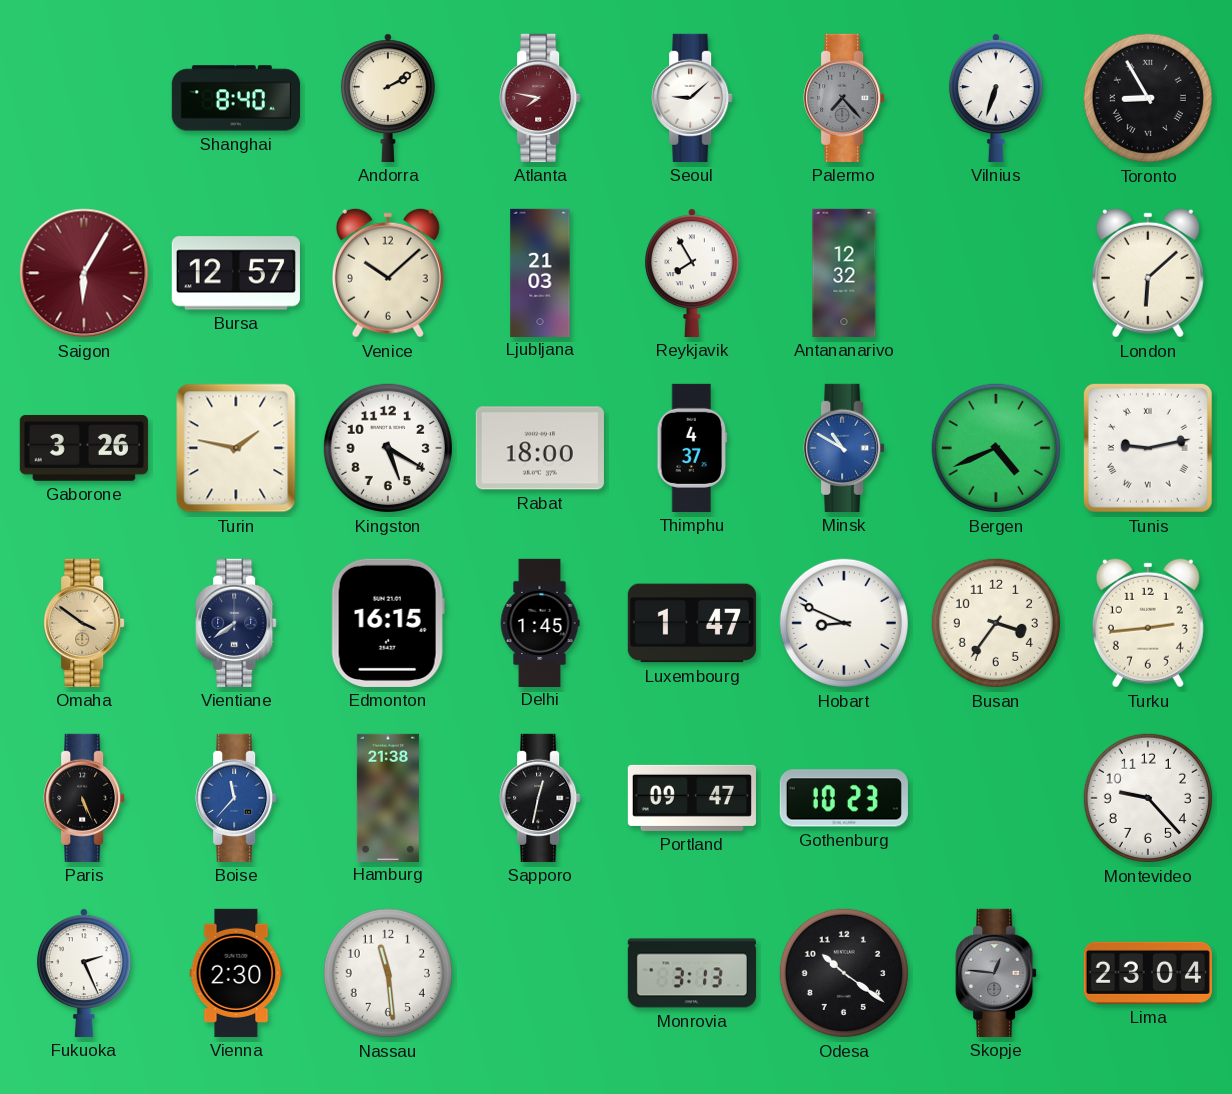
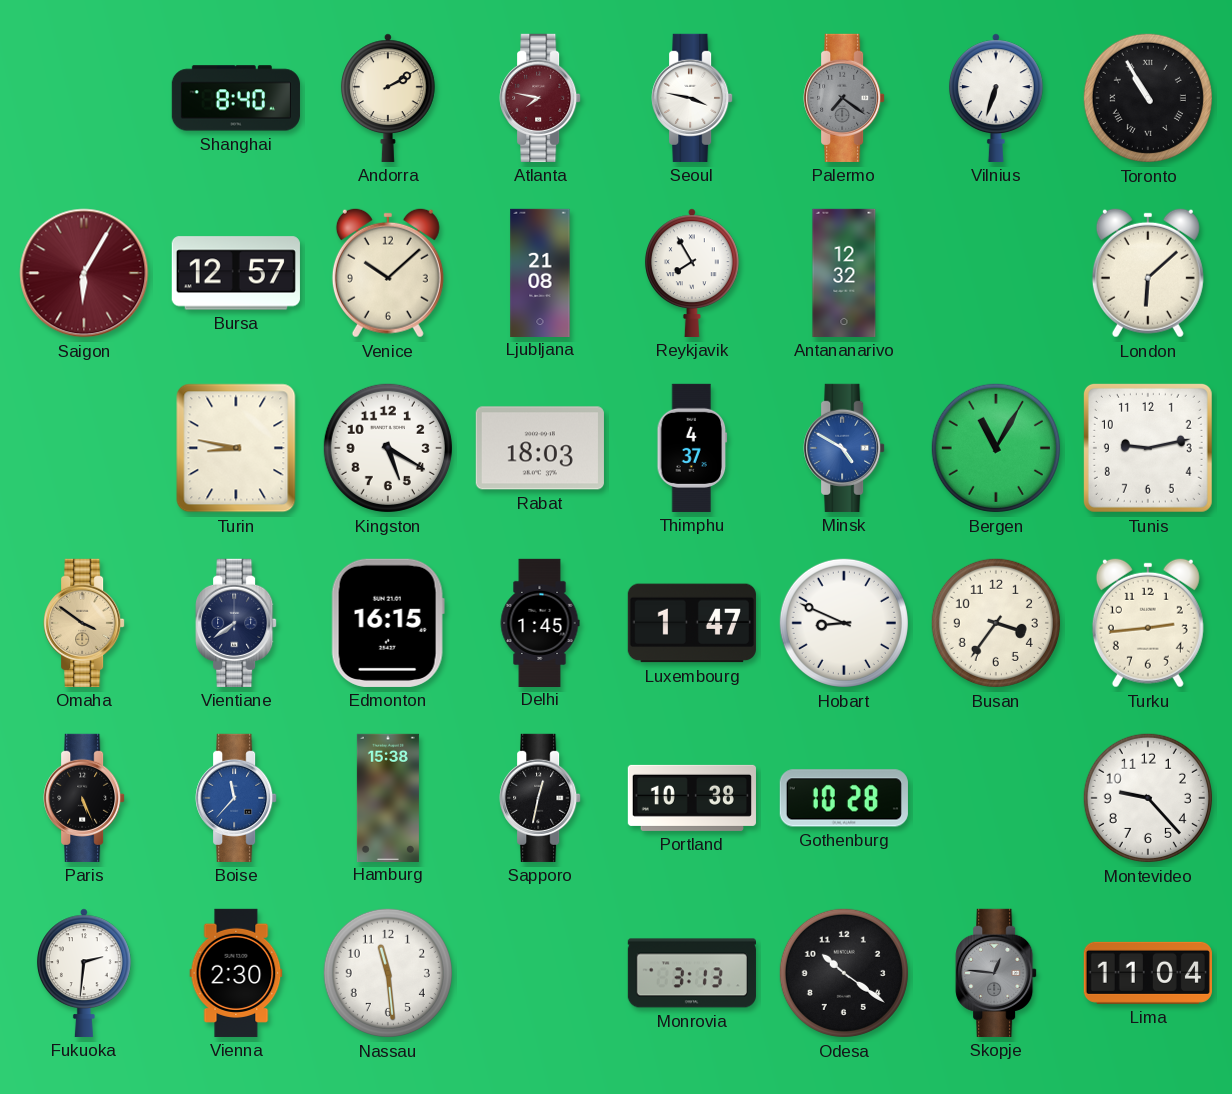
Seoul: 9:08 -> 3:47 (692, 98)
Palermo: 7:23 -> 7:21 (844, 98)
Toronto: 8:55 -> 10:55 (1148, 98)
Ljubljana: 21:03 -> 21:08 (540, 272)
Gaborone: 3:26 -> none (84, 448)
Turin: 1:47 -> 8:47 (236, 448)
Rabat: 18:00 -> 18:03 (540, 448)
Minsk: 10:50 -> 4:50 (844, 448)
Bergen: 4:41 -> 11:05 (996, 448)
Tunis numerals: Roman -> Arabic (1148, 448)
Hamburg: 21:38 -> 15:38 (388, 797)
Portland: 09:47 -> 10:38 (692, 798)
Gothenburg: 10:23 -> 10:28 (844, 798)
Fukuoka: 2:26 -> 2:31 (84, 973)
Lima: 23:04 -> 11:04 (1148, 973)
